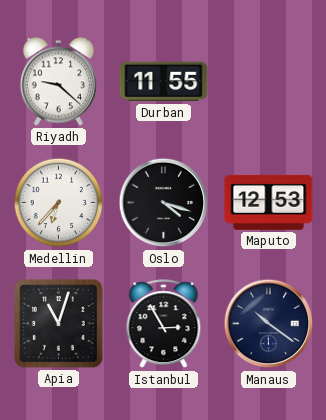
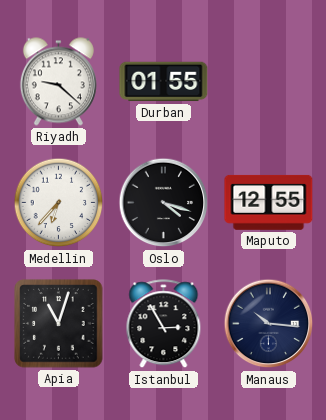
Durban: 11:55 -> 01:55 (164, 82)
Maputo: 12:53 -> 12:55 (269, 202)
Manaus: 10:21 -> 10:16 (269, 324)
